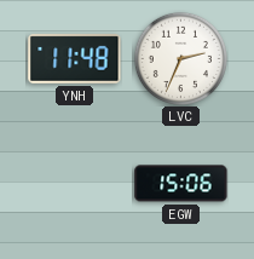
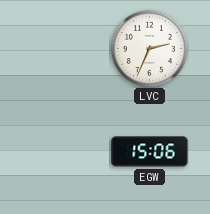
YNH: 11:48 -> none (75, 59)
